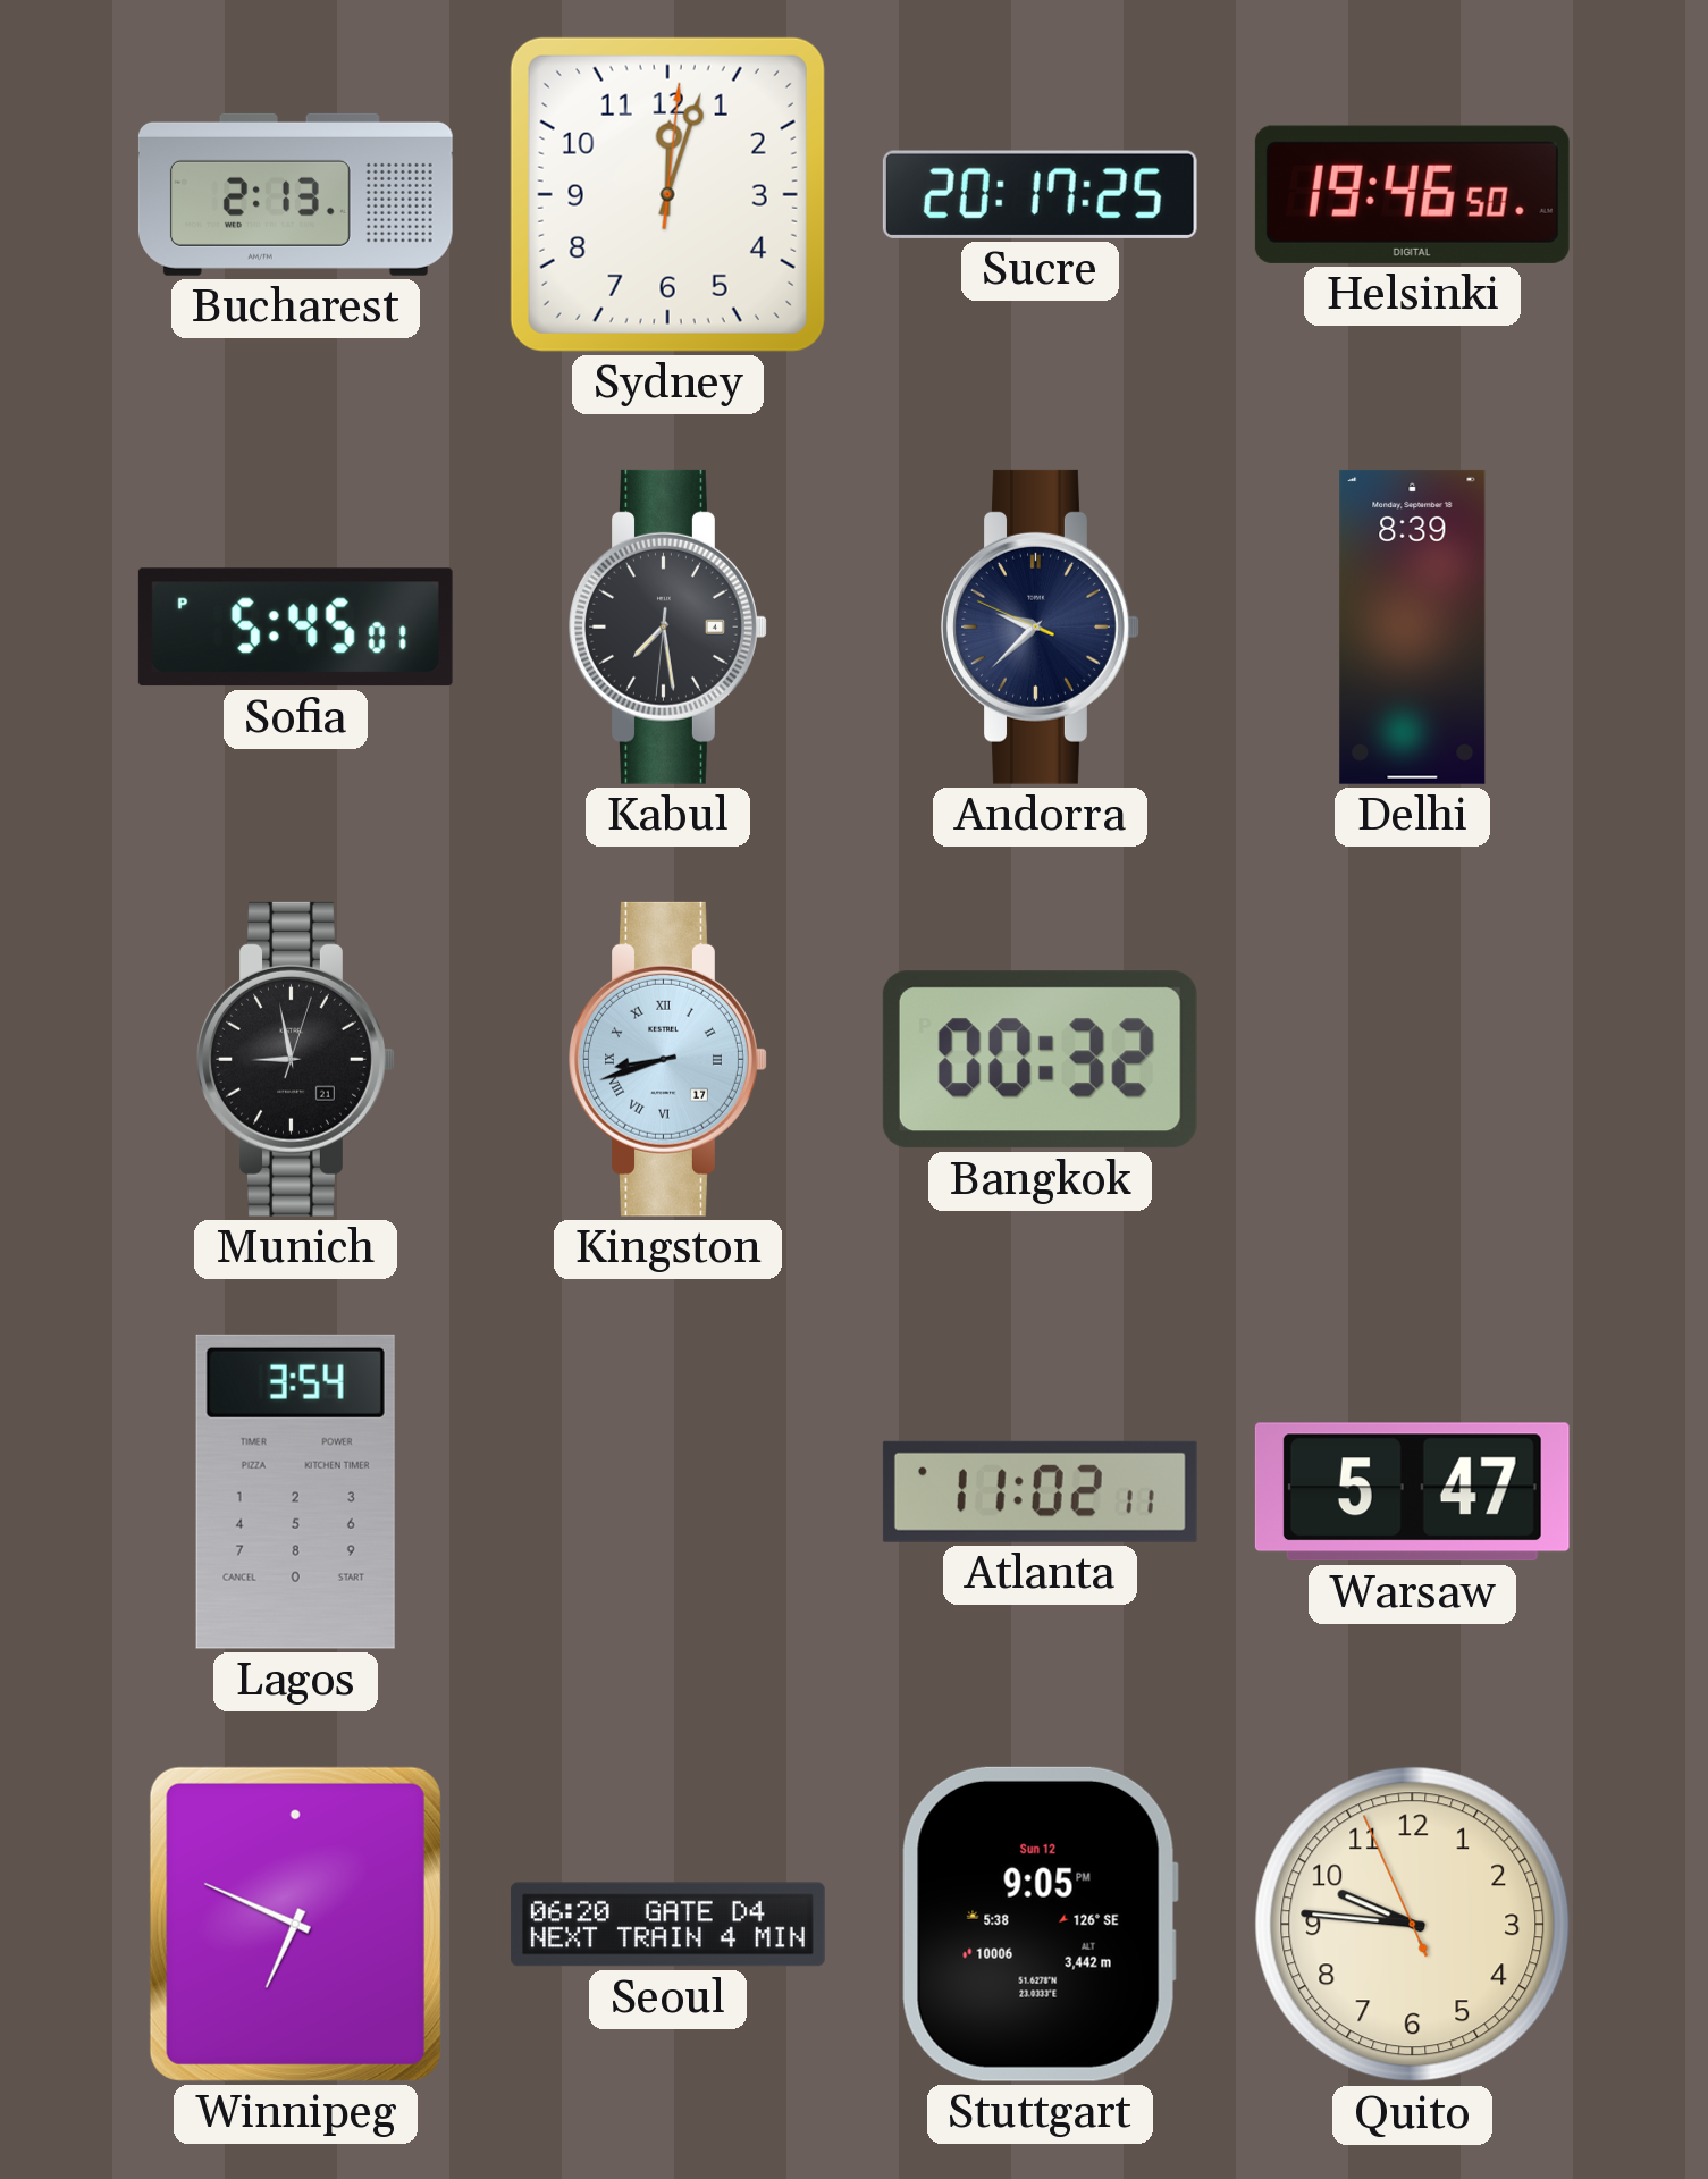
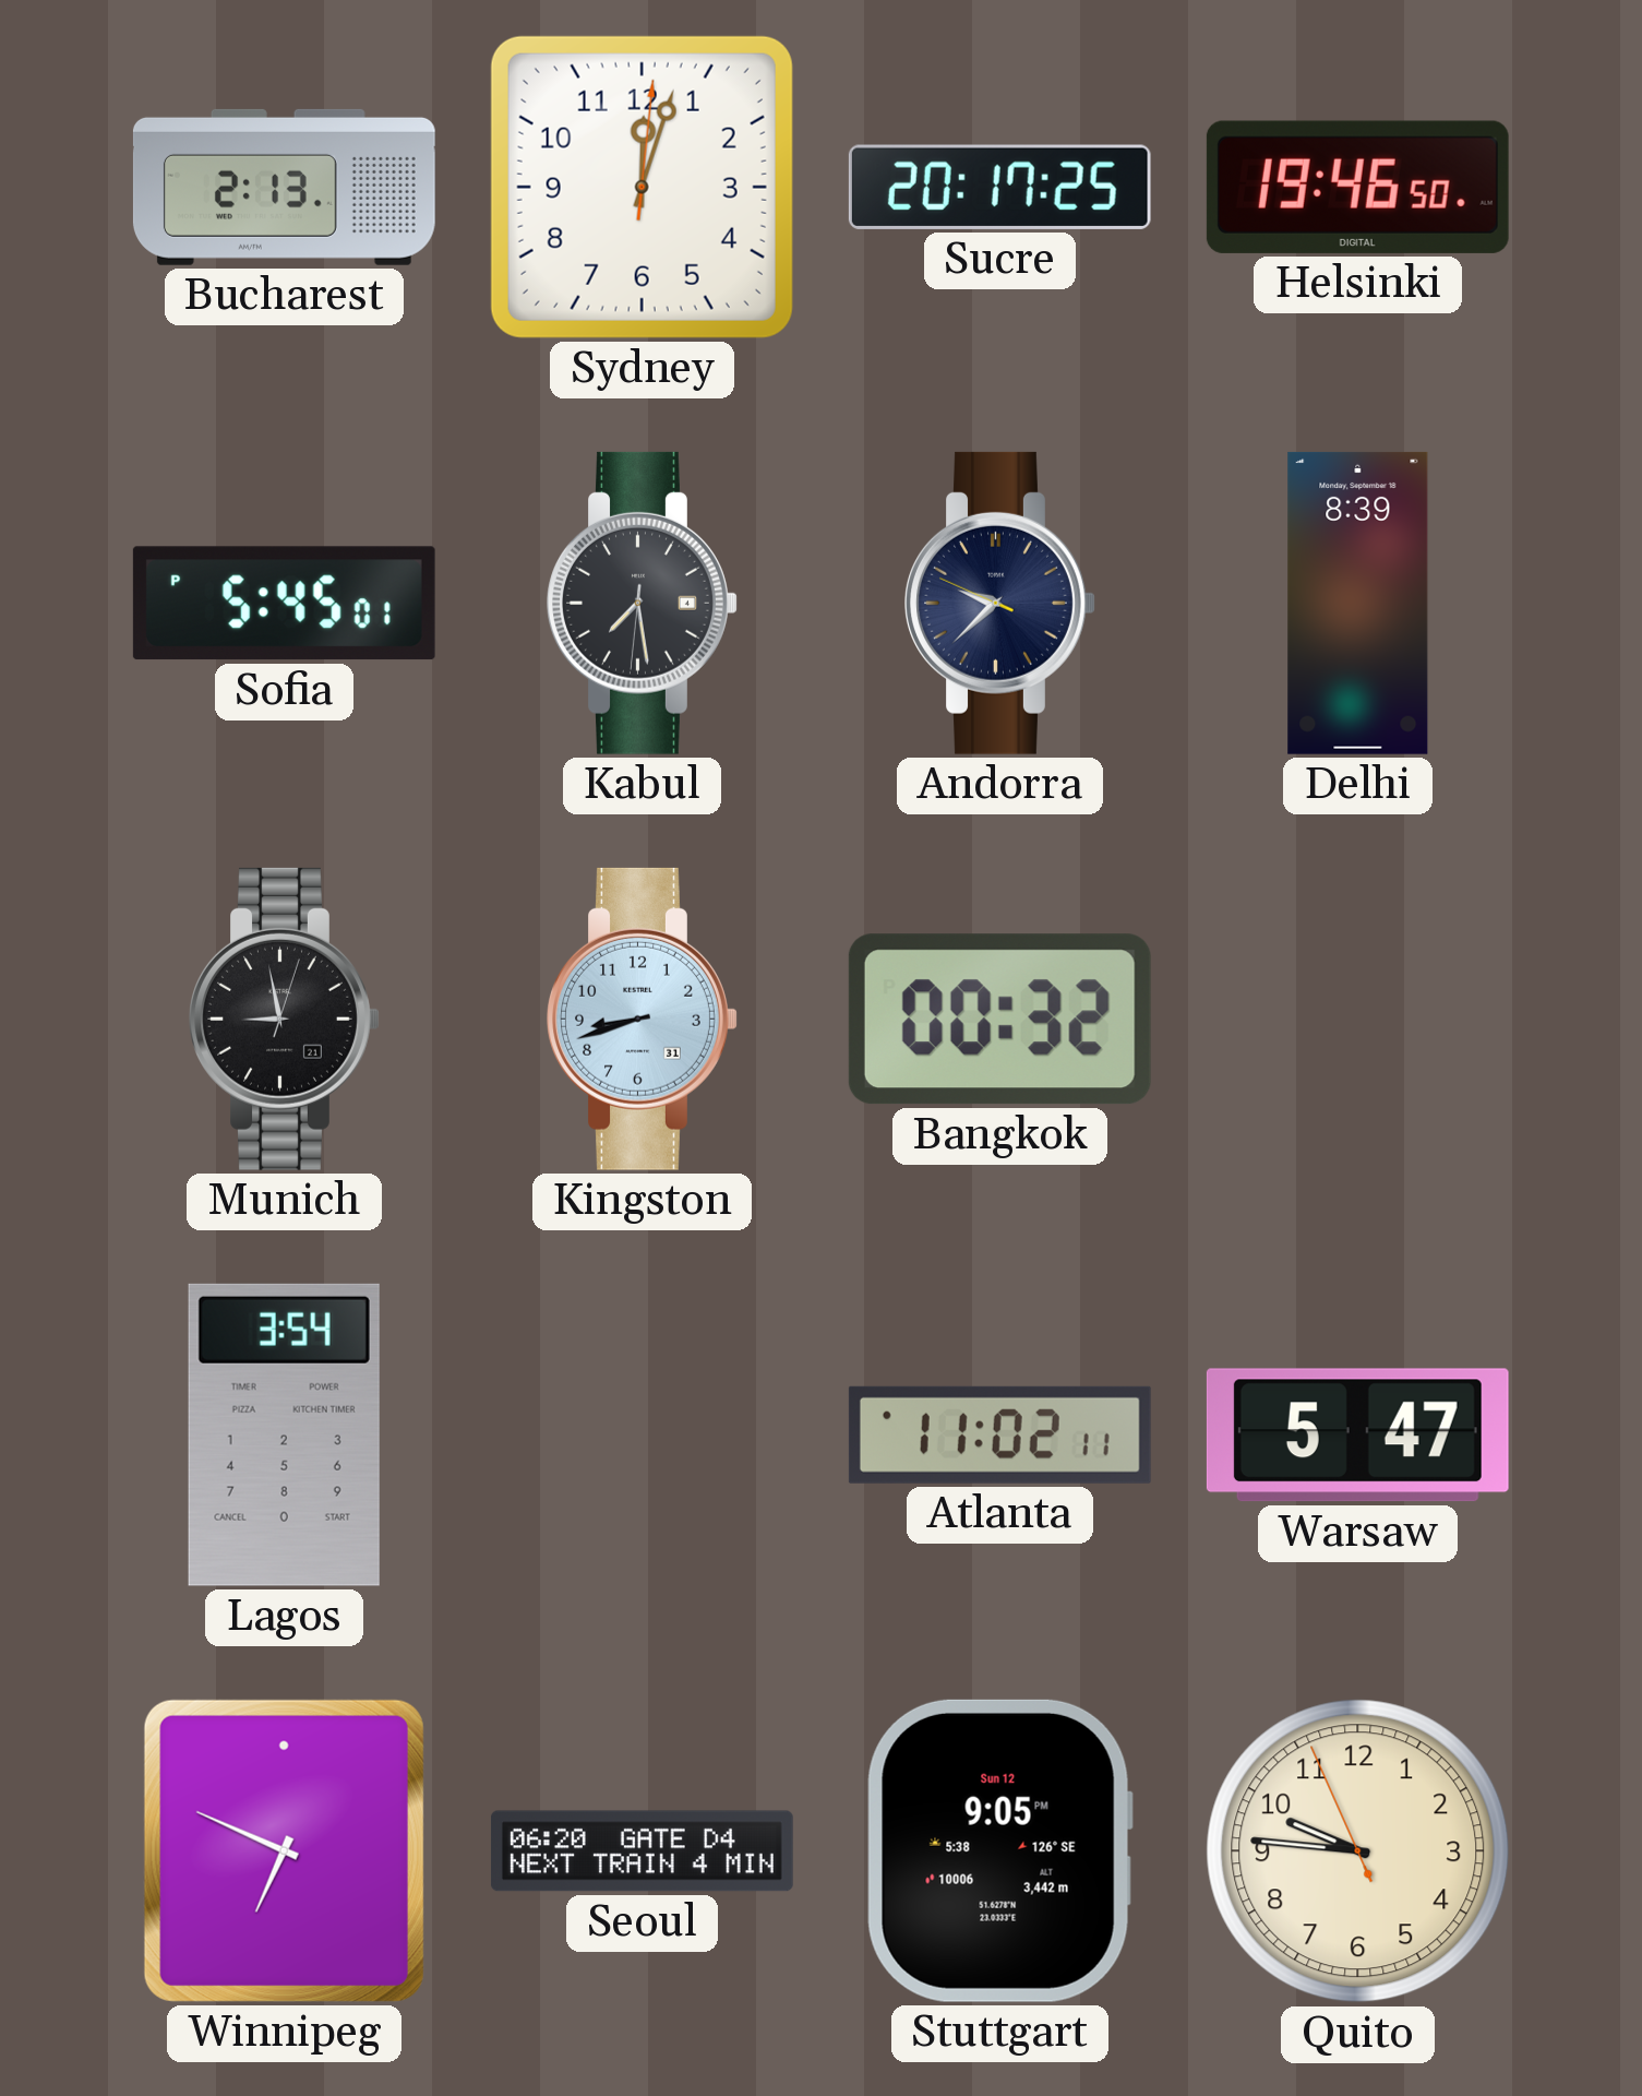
Kingston date: 17 -> 31 (643, 1019)
Kingston numerals: Roman -> Arabic (643, 1019)
